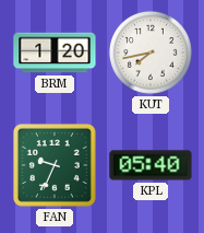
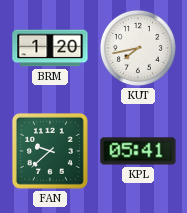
FAN: 9:34 -> 9:38 (50, 151)
KPL: 05:40 -> 05:41 (138, 151)
